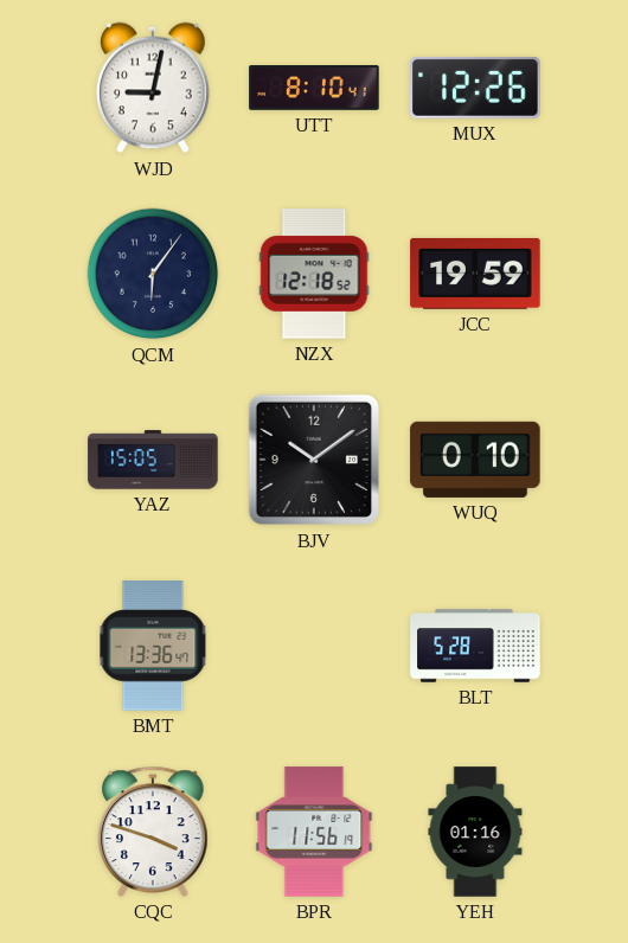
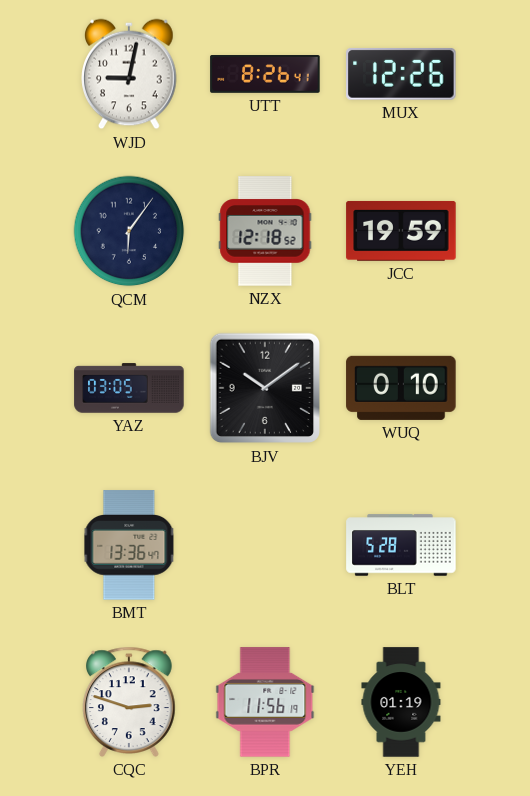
UTT: 8:10 -> 8:26 (265, 75)
YAZ: 15:05 -> 03:05 (129, 388)
CQC: 3:48 -> 2:48 (130, 702)
YEH: 01:16 -> 01:19 (401, 702)
